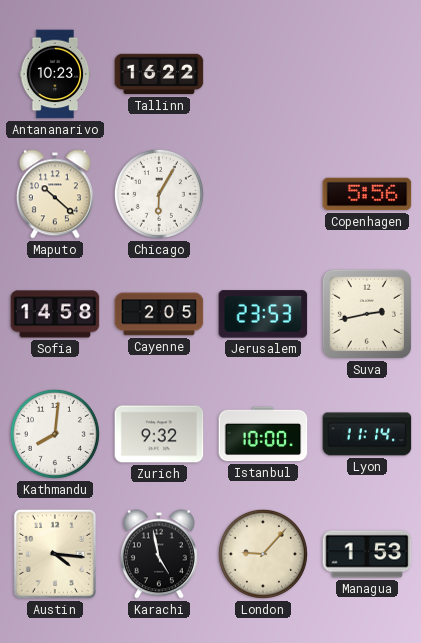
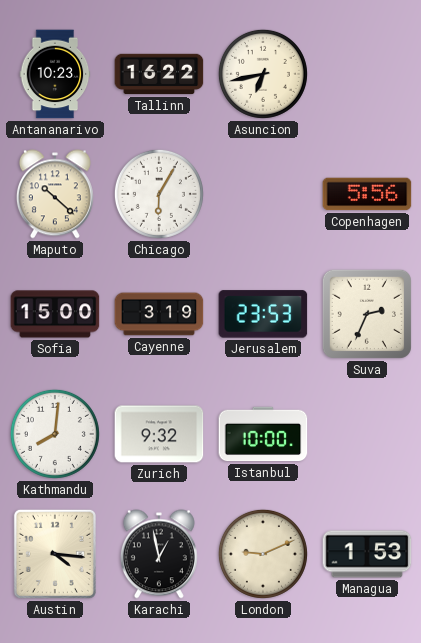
Asuncion: none -> 6:43 (263, 74)
Sofia: 14:58 -> 15:00 (55, 314)
Cayenne: 2:05 -> 3:19 (159, 314)
Suva: 2:43 -> 2:34 (367, 314)
Lyon: 11:14 -> none (367, 434)
Karachi: 4:58 -> 12:58 (159, 554)
London: 9:07 -> 9:11 (263, 554)
